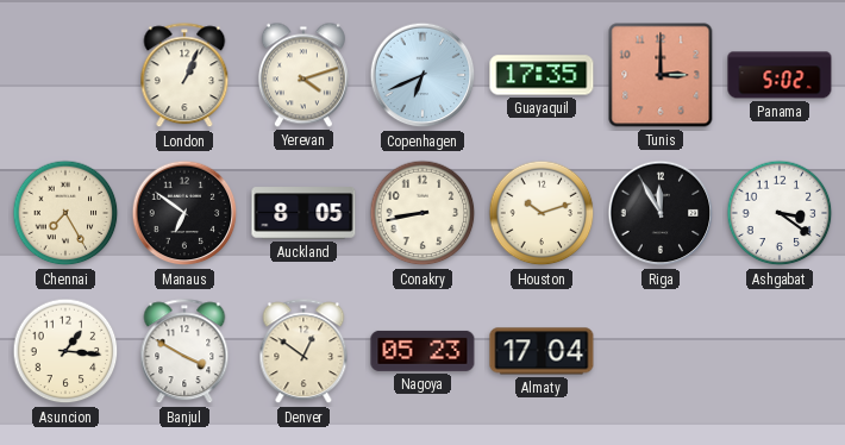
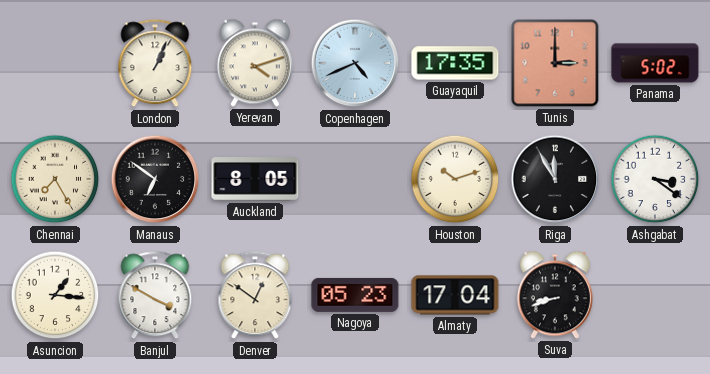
Copenhagen: 6:41 -> 4:41 (355, 63)
Conakry: 8:43 -> none (422, 213)
Suva: none -> 8:42 (555, 295)
